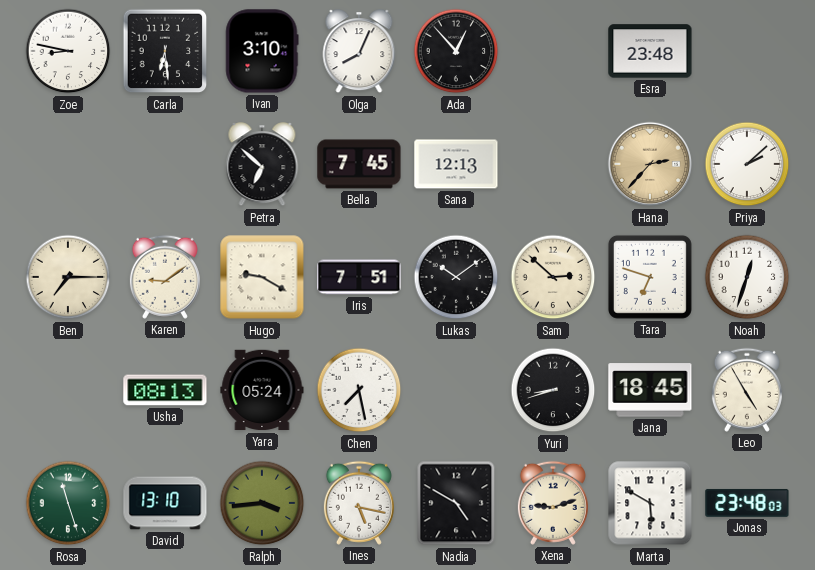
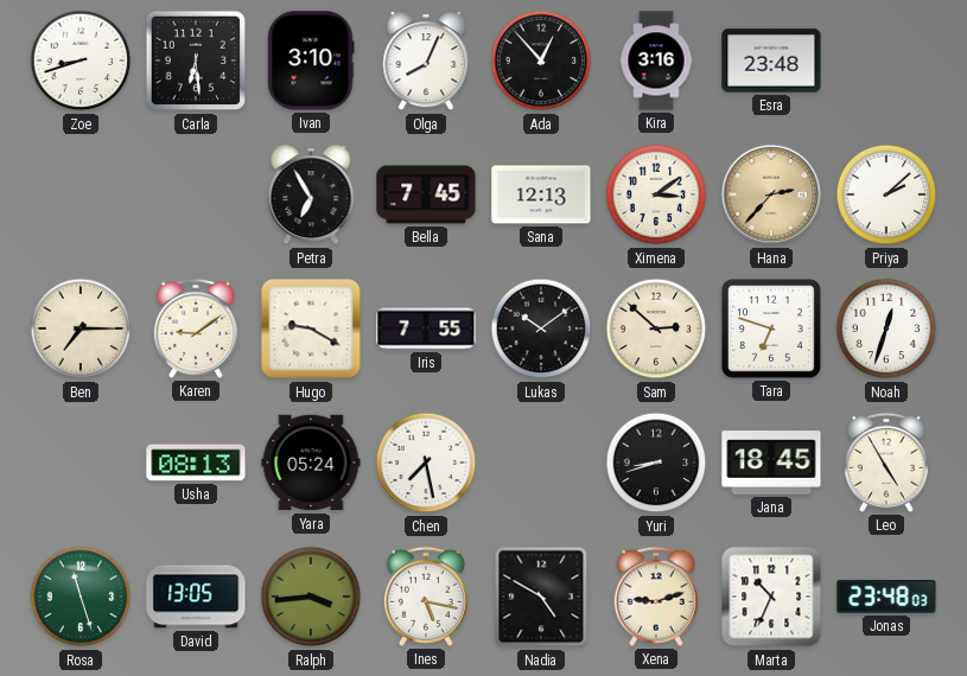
Zoe: 8:47 -> 8:42 (81, 60)
Kira: none -> 3:16 (656, 60)
Petra: 6:52 -> 6:55 (311, 196)
Ximena: none -> 3:09 (656, 194)
Iris: 7:51 -> 7:55 (426, 329)
David: 13:10 -> 13:05 (196, 597)
Marta: 5:50 -> 10:34 (771, 597)
